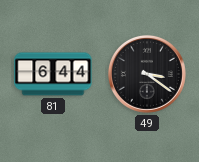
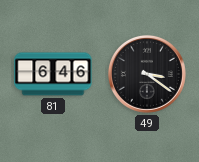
81: 6:44 -> 6:46 (53, 74)
